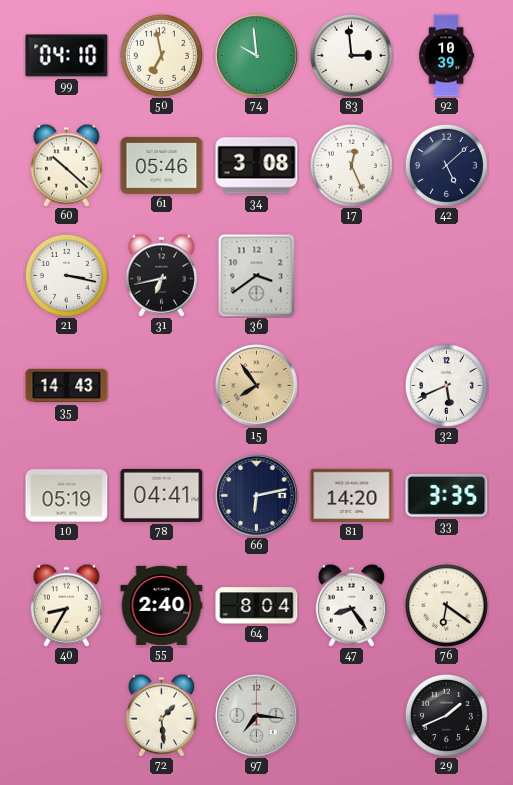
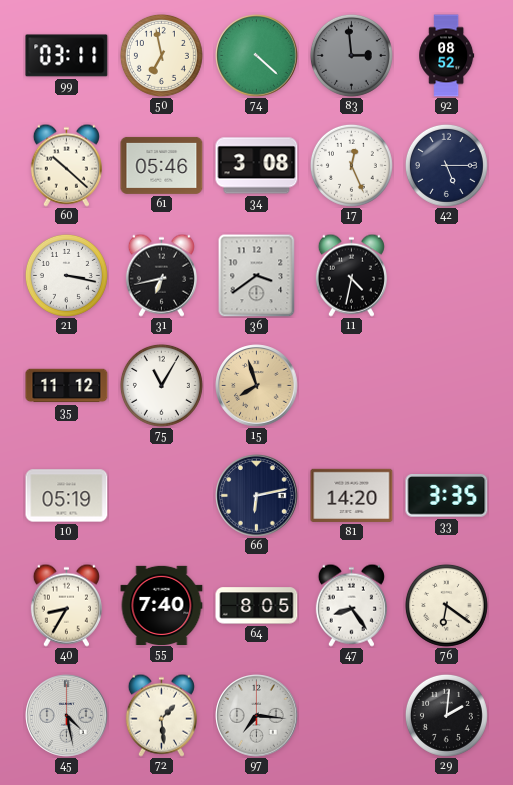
99: 04:10 -> 03:11 (67, 56)
74: 9:59 -> 4:22 (257, 56)
83 dial: white -> grey (351, 55)
92: 10:39 -> 08:52 (447, 56)
42: 5:08 -> 5:15 (446, 165)
11: none -> 4:32 (351, 275)
35: 14:43 -> 11:12 (67, 386)
75: none -> 11:05 (161, 385)
15: 7:54 -> 7:57 (257, 386)
32: 5:41 -> none (446, 385)
78: 04:41 -> none (162, 495)
55: 2:40 -> 7:40 (162, 605)
64: 8:04 -> 8:05 (257, 606)
45: none -> 4:28 (67, 716)
29: 1:41 -> 2:01 (446, 715)
